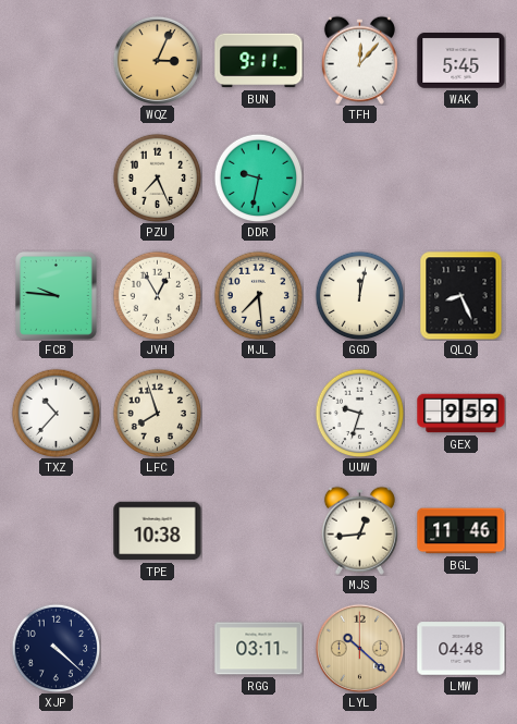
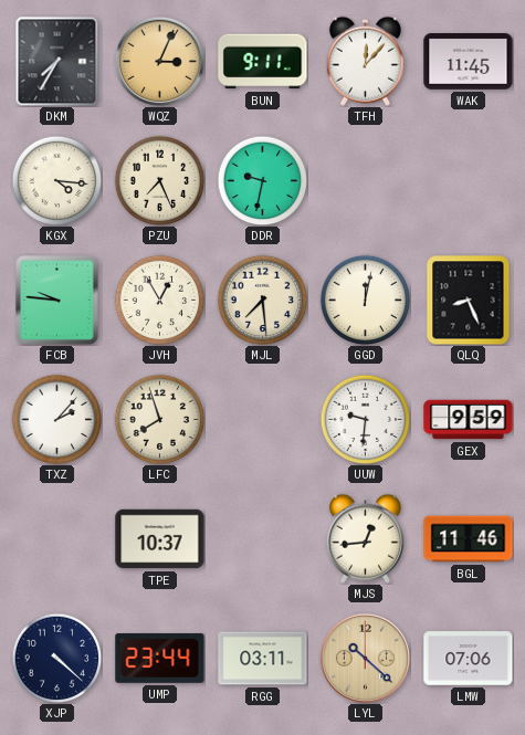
DKM: none -> 7:35 (57, 61)
WAK: 5:45 -> 11:45 (469, 62)
KGX: none -> 4:16 (56, 180)
TXZ: 10:37 -> 2:07 (56, 419)
UUW: 9:33 -> 9:31 (365, 419)
TPE: 10:38 -> 10:37 (160, 539)
UMP: none -> 23:44 (160, 659)
LMW: 04:48 -> 07:06 (469, 659)
